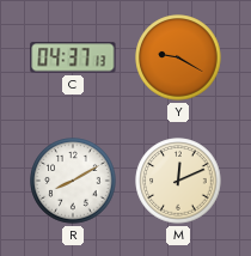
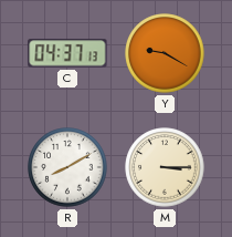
M: 12:11 -> 3:15 (165, 167)
